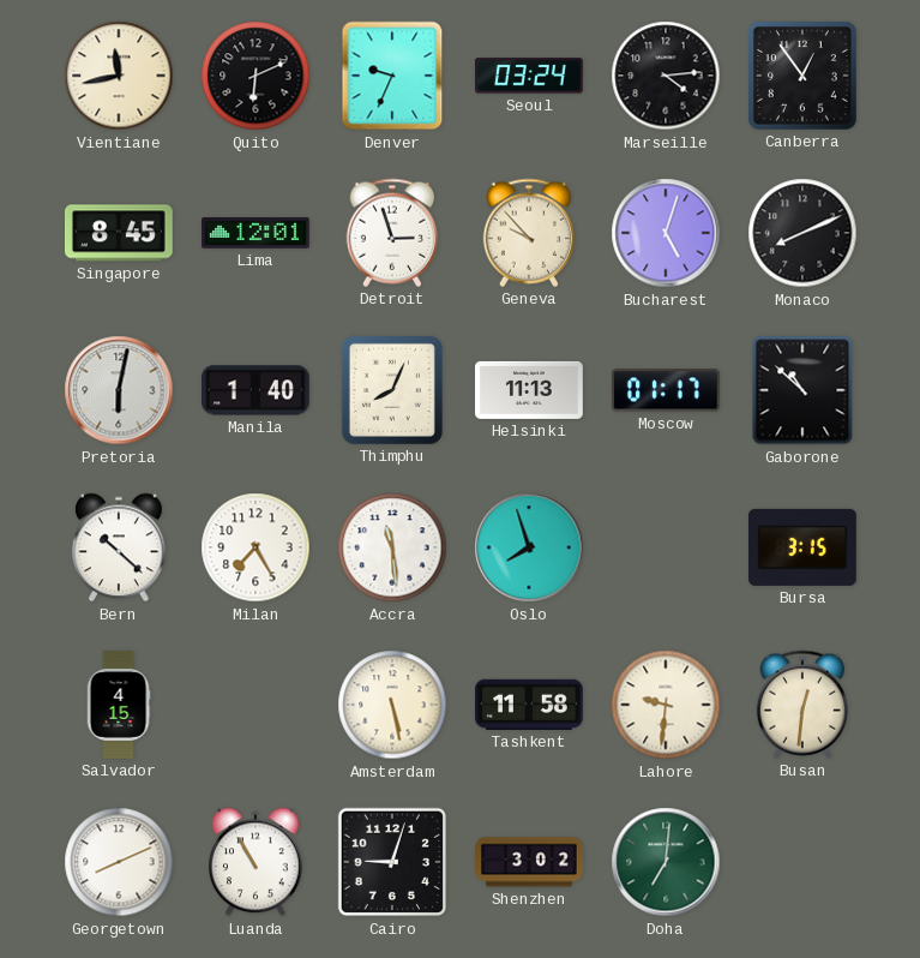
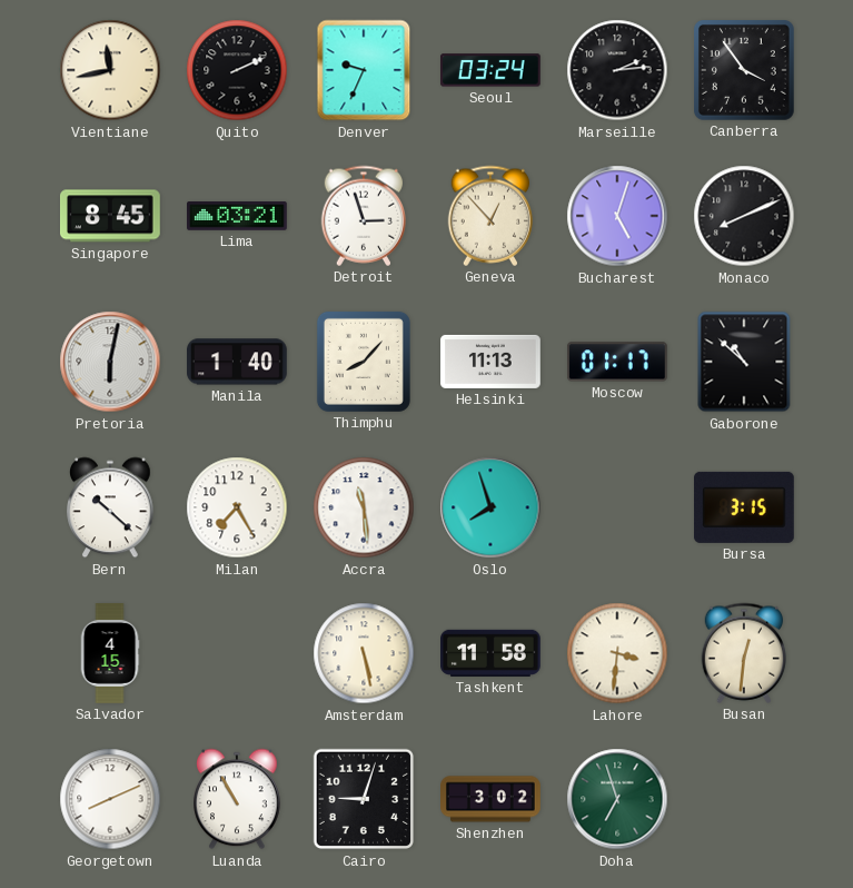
Quito: 6:11 -> 2:11 (237, 70)
Marseille: 4:14 -> 2:14 (617, 70)
Canberra: 12:54 -> 3:54 (745, 71)
Lima: 12:01 -> 03:21 (238, 216)
Geneva: 9:53 -> 12:53 (489, 216)
Thimphu: 8:04 -> 8:07 (364, 362)
Lahore: 9:31 -> 3:31 (617, 653)
Doha: 7:01 -> 6:57 (617, 799)
